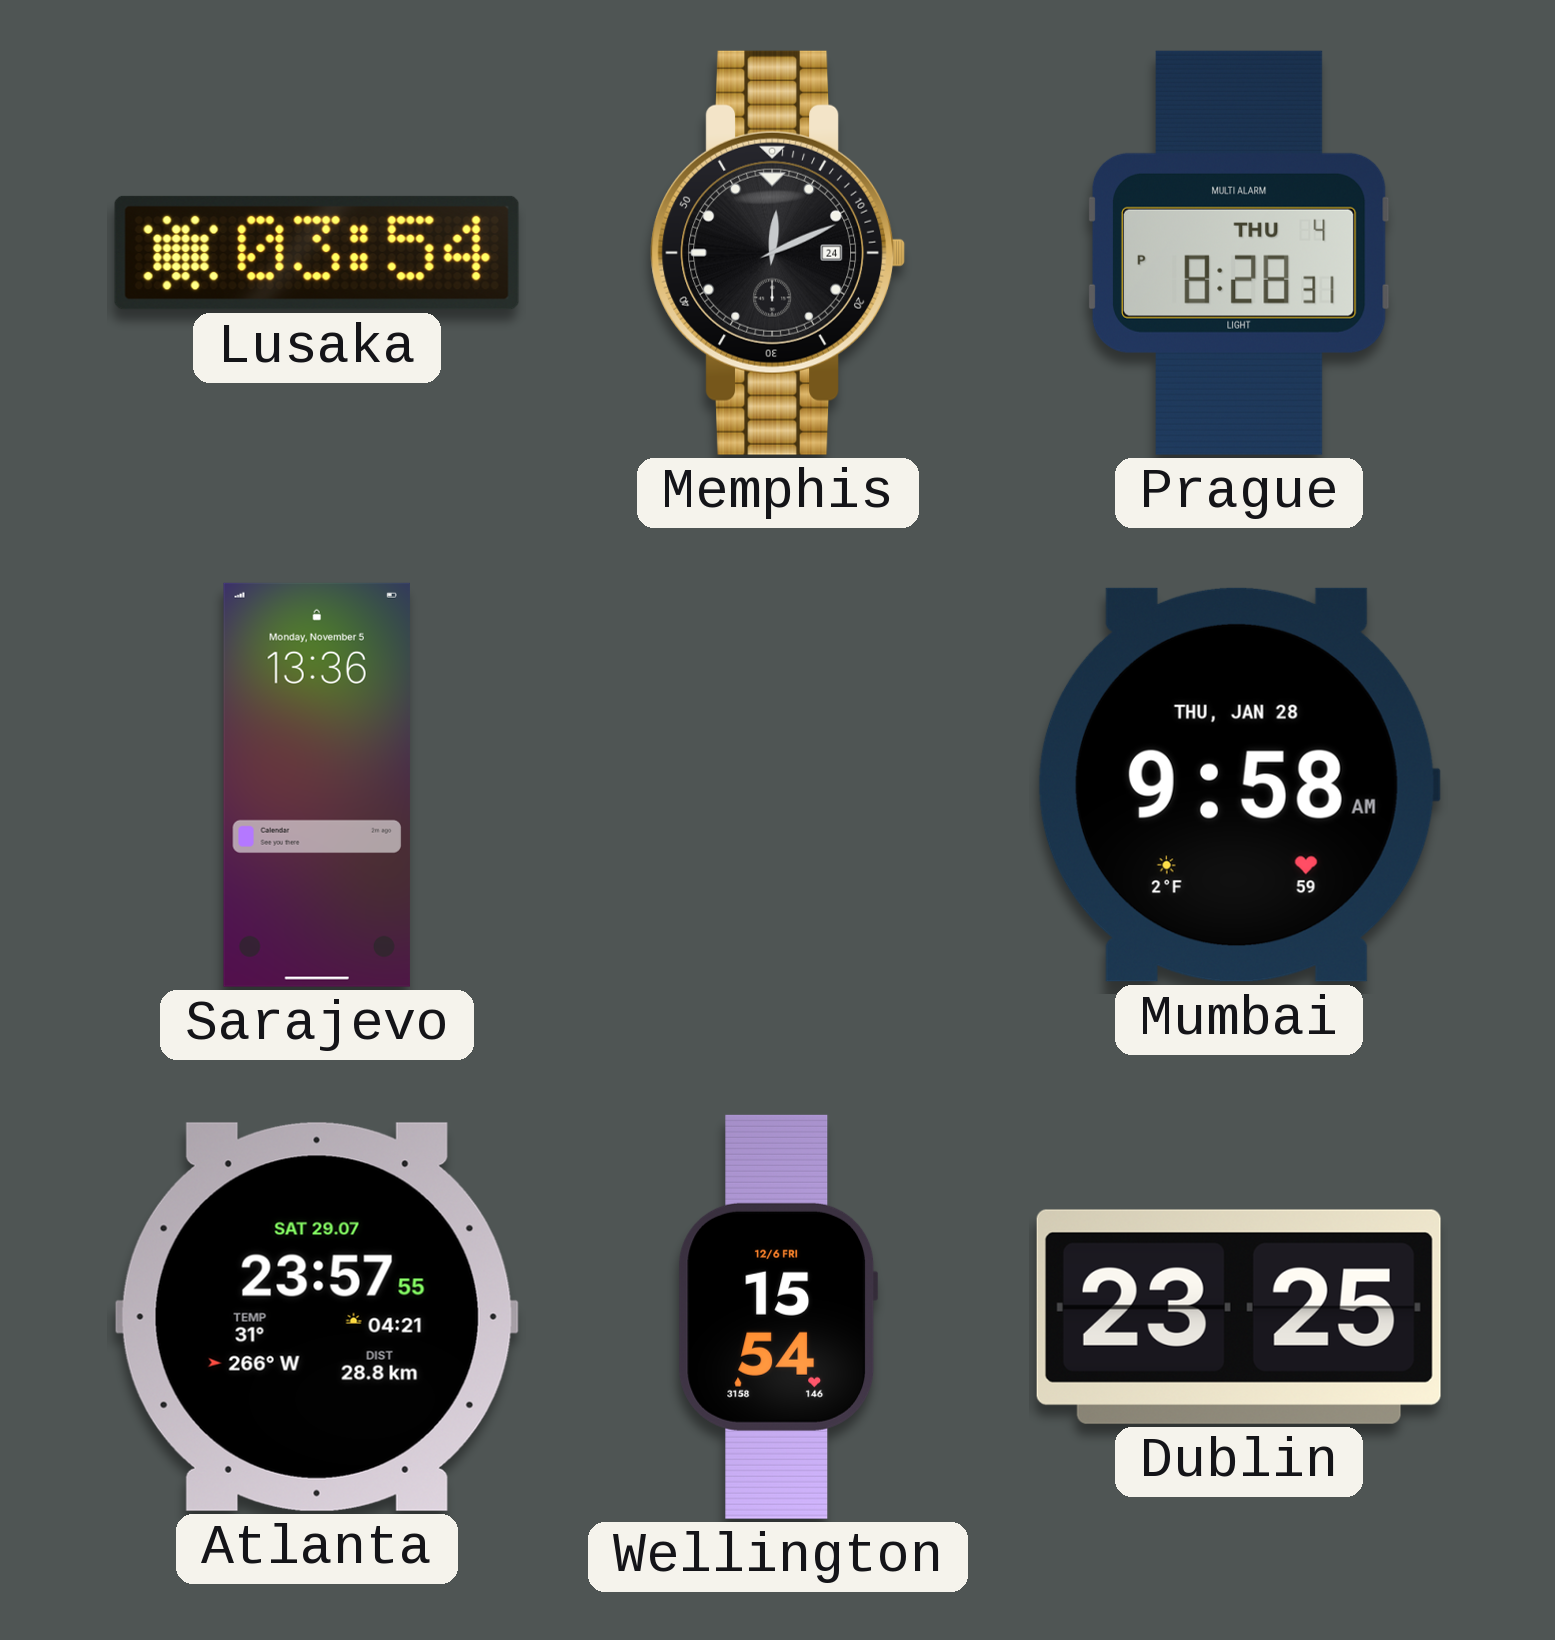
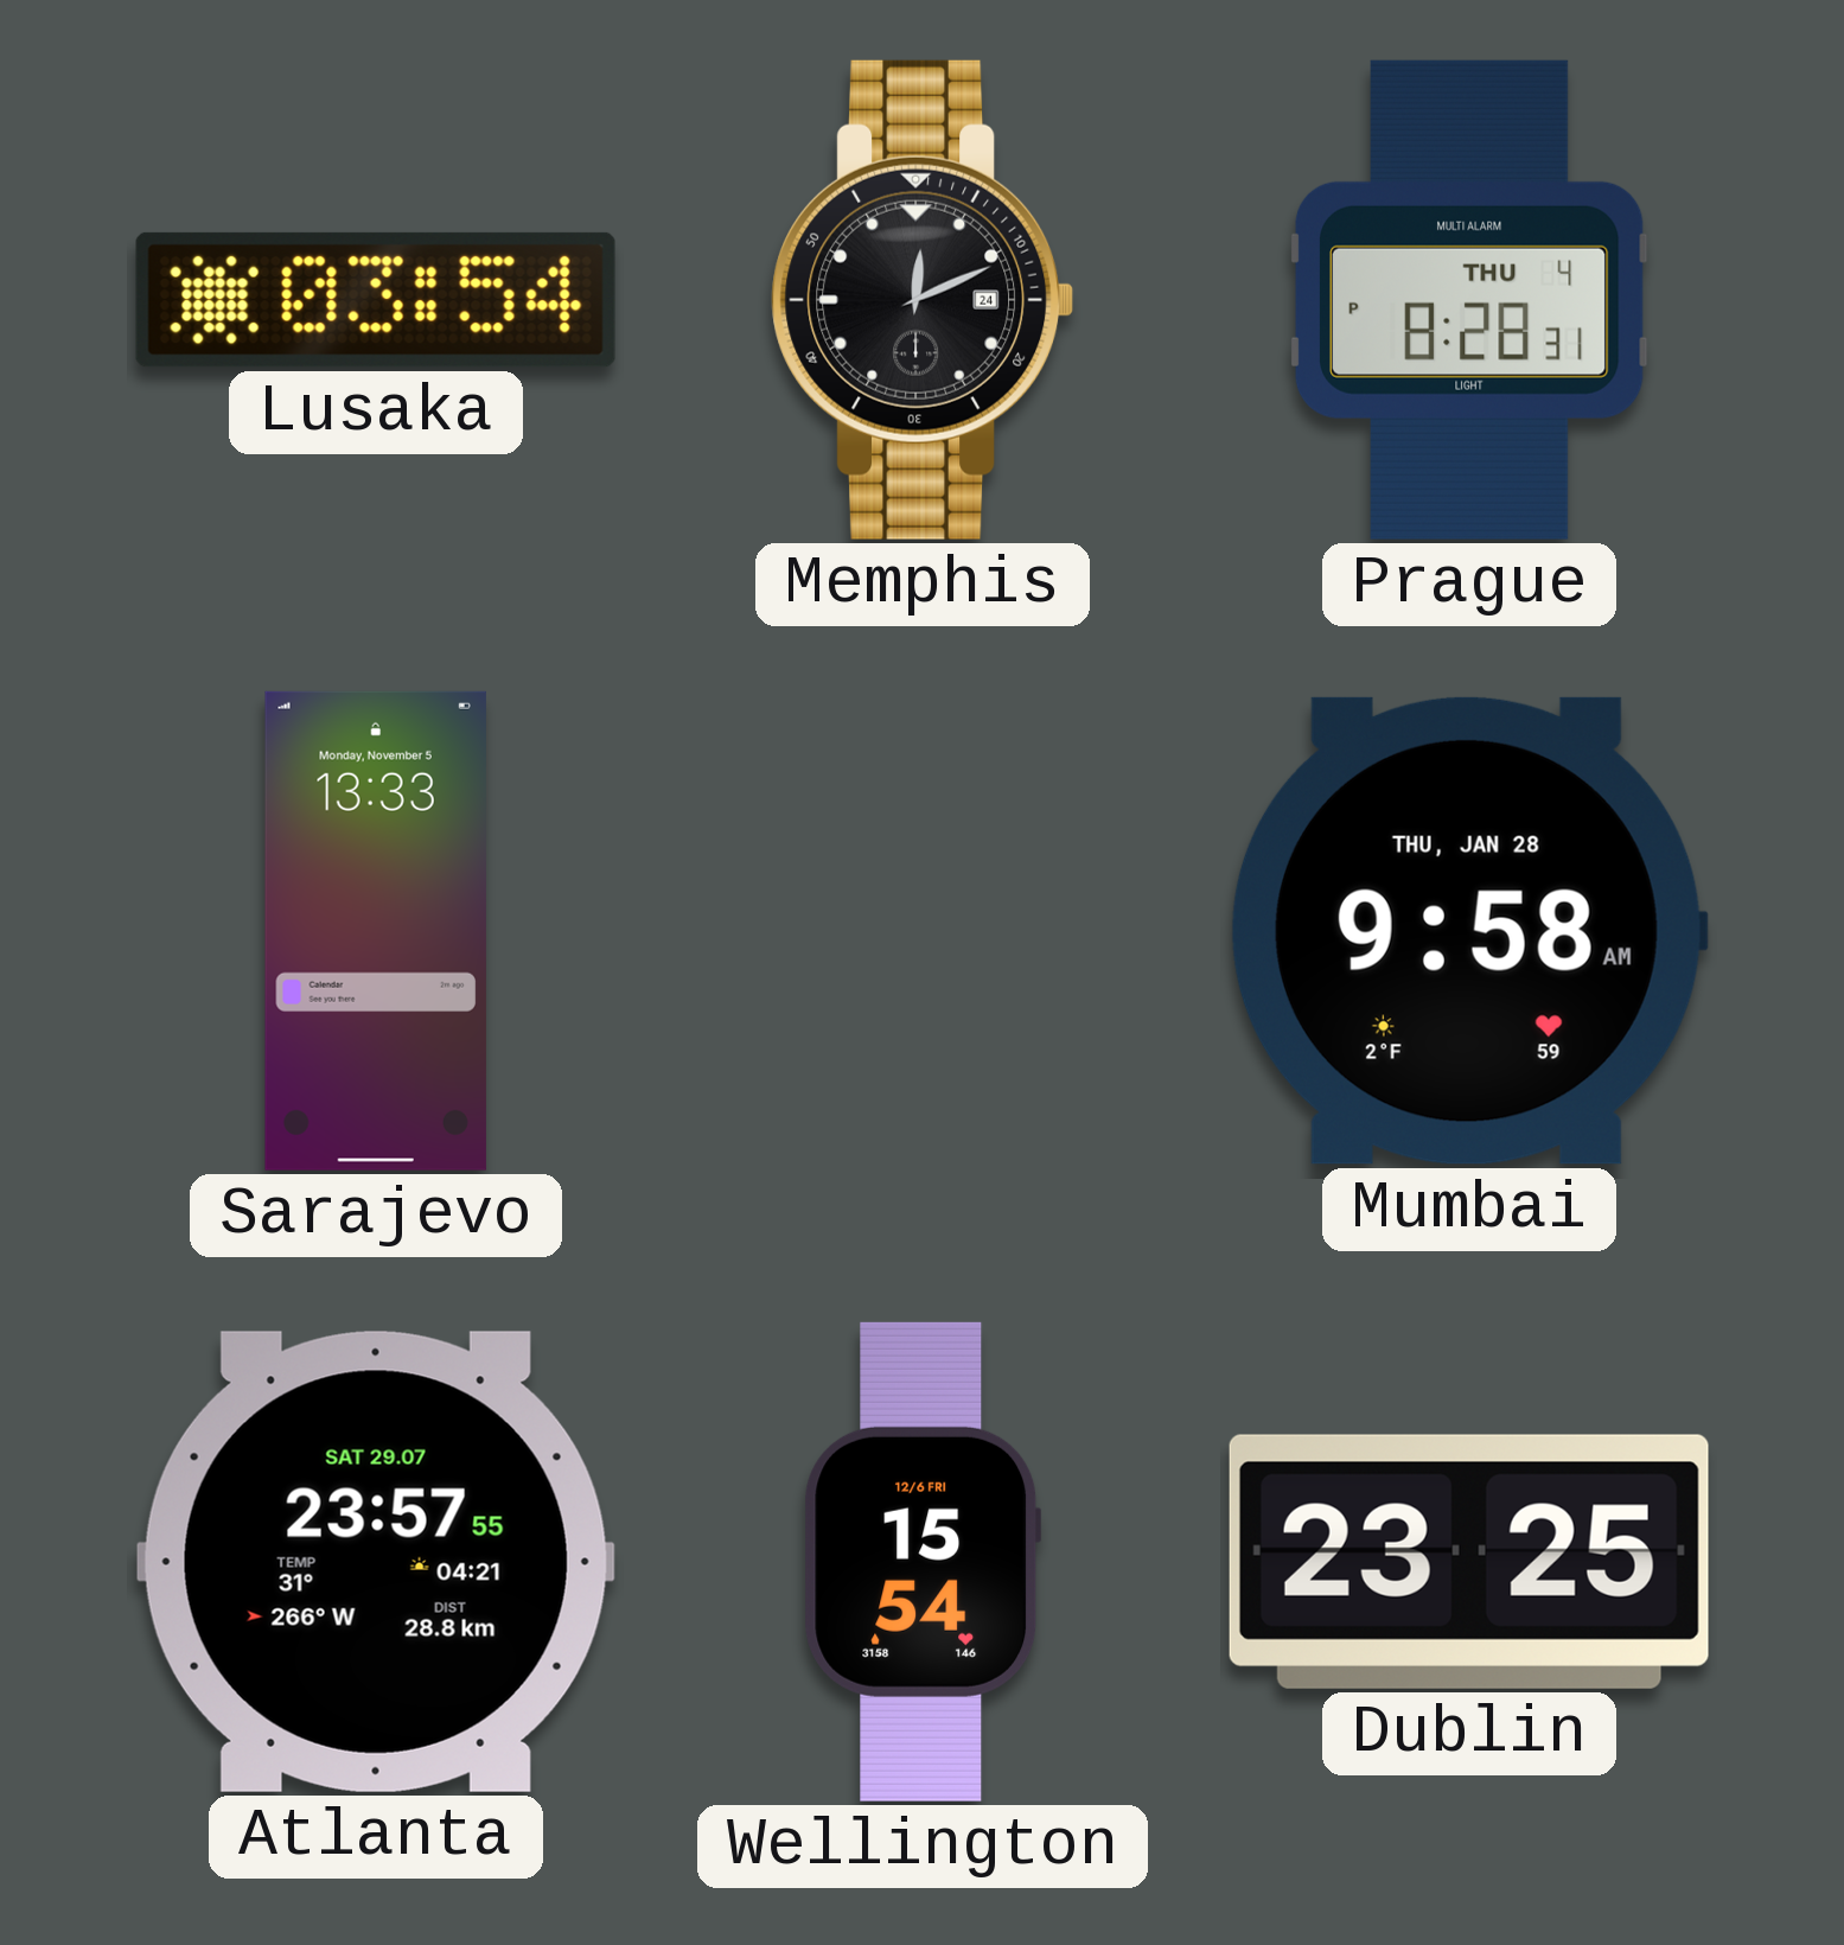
Sarajevo: 13:36 -> 13:33 (376, 931)
